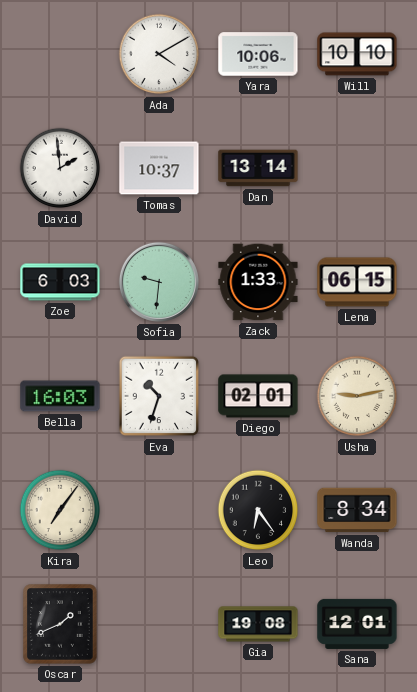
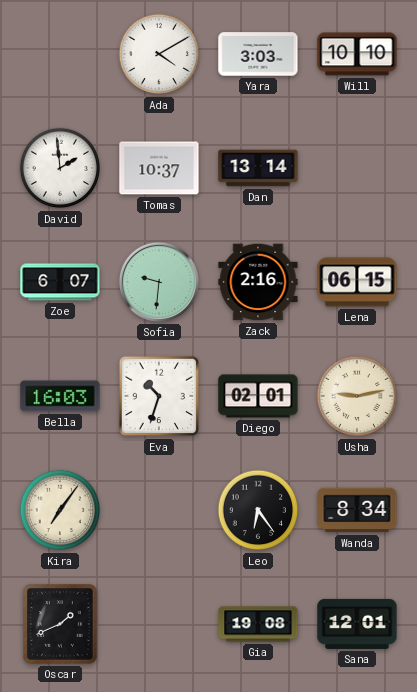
Yara: 10:06 -> 3:03 (258, 54)
Zoe: 6:03 -> 6:07 (60, 282)
Zack: 1:33 -> 2:16 (258, 282)
